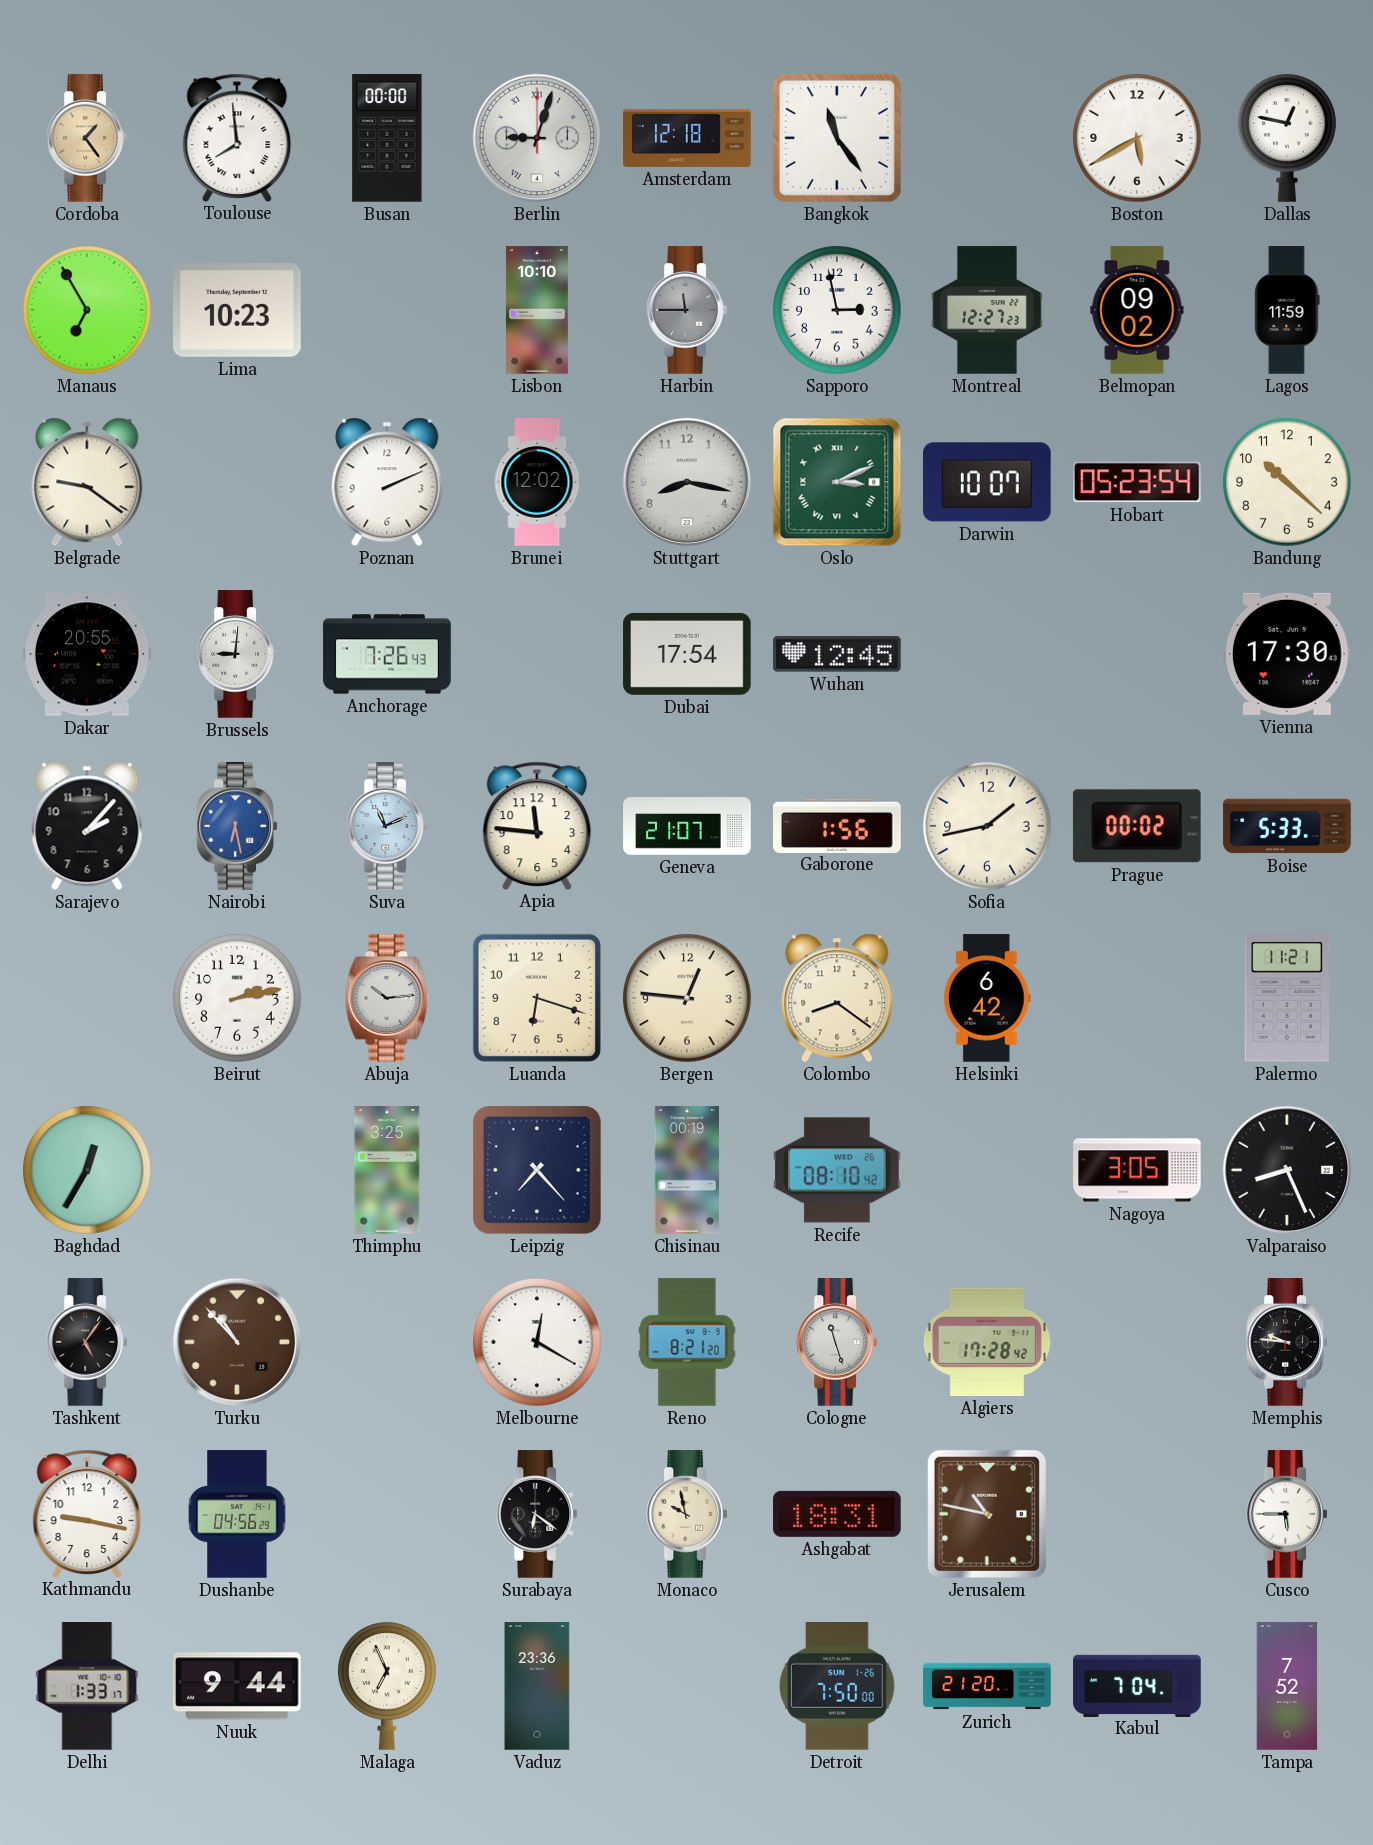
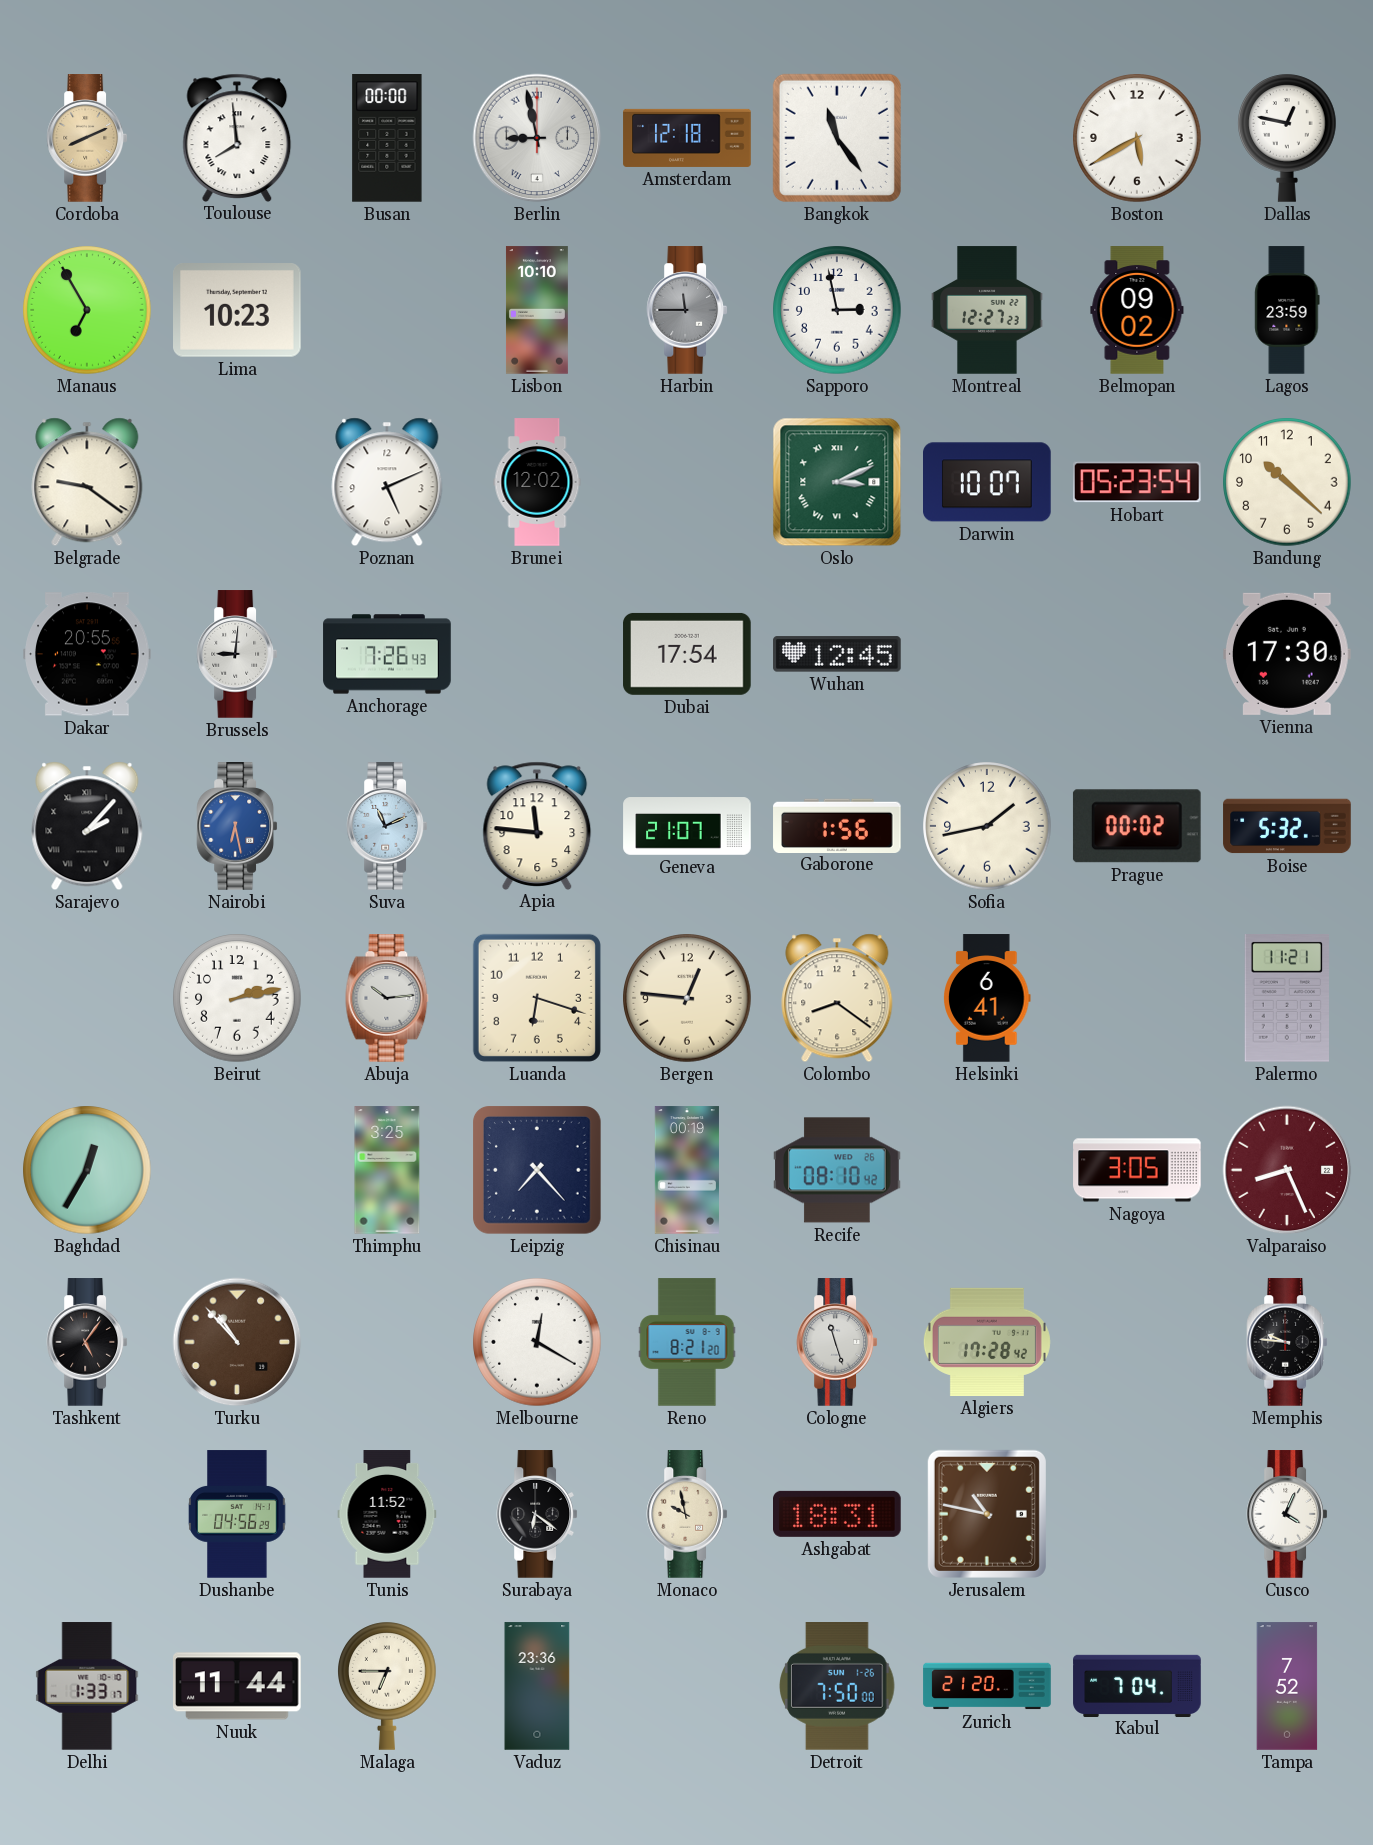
Cordoba: 1:24 -> 8:11 (87, 138)
Berlin: 9:03 -> 8:58 (537, 138)
Lagos: 11:59 -> 23:59 (1287, 310)
Poznan: 2:11 -> 5:11 (387, 482)
Stuttgart: 8:17 -> none (687, 482)
Sarajevo numerals: Arabic -> Roman (87, 826)
Boise: 5:33 -> 5:32 (1287, 826)
Helsinki: 6:42 -> 6:41 (987, 998)
Valparaiso dial: black -> burgundy (1287, 1170)
Kathmandu: 9:17 -> none (87, 1513)
Tunis: none -> 11:52 (387, 1514)
Cusco: 5:45 -> 4:04 (1287, 1514)
Nuuk: 9:44 -> 11:44 (238, 1686)
Malaga: 6:56 -> 6:45 (388, 1686)
